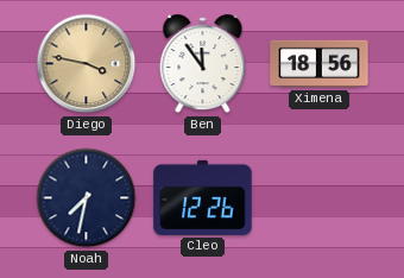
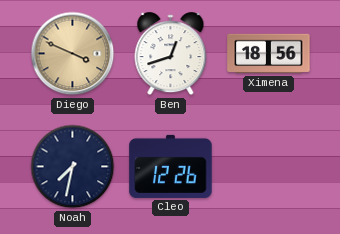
Diego: 3:47 -> 3:49 (73, 54)
Ben: 11:54 -> 12:42 (171, 54)
